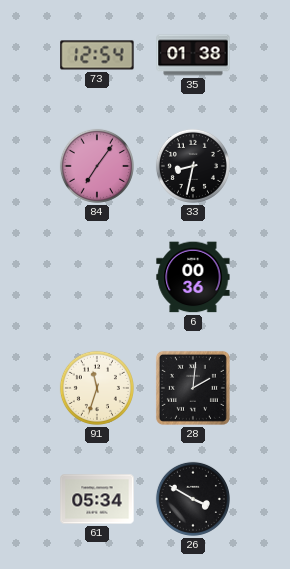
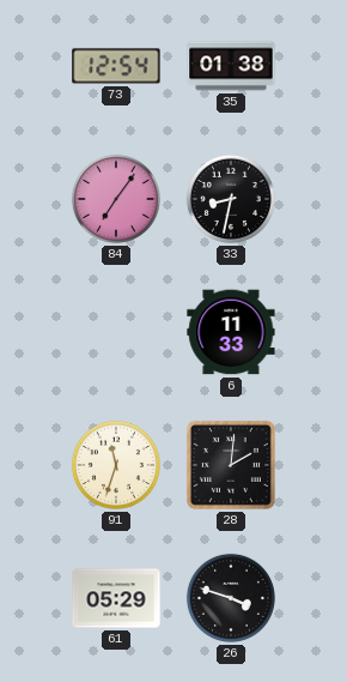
6: 00:36 -> 11:33 (231, 332)
61: 05:34 -> 05:29 (116, 598)
26: 3:50 -> 3:48 (231, 598)
